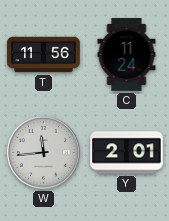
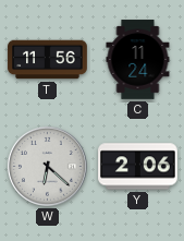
W: 11:44 -> 6:22 (47, 166)
Y: 2:01 -> 2:06 (138, 167)
